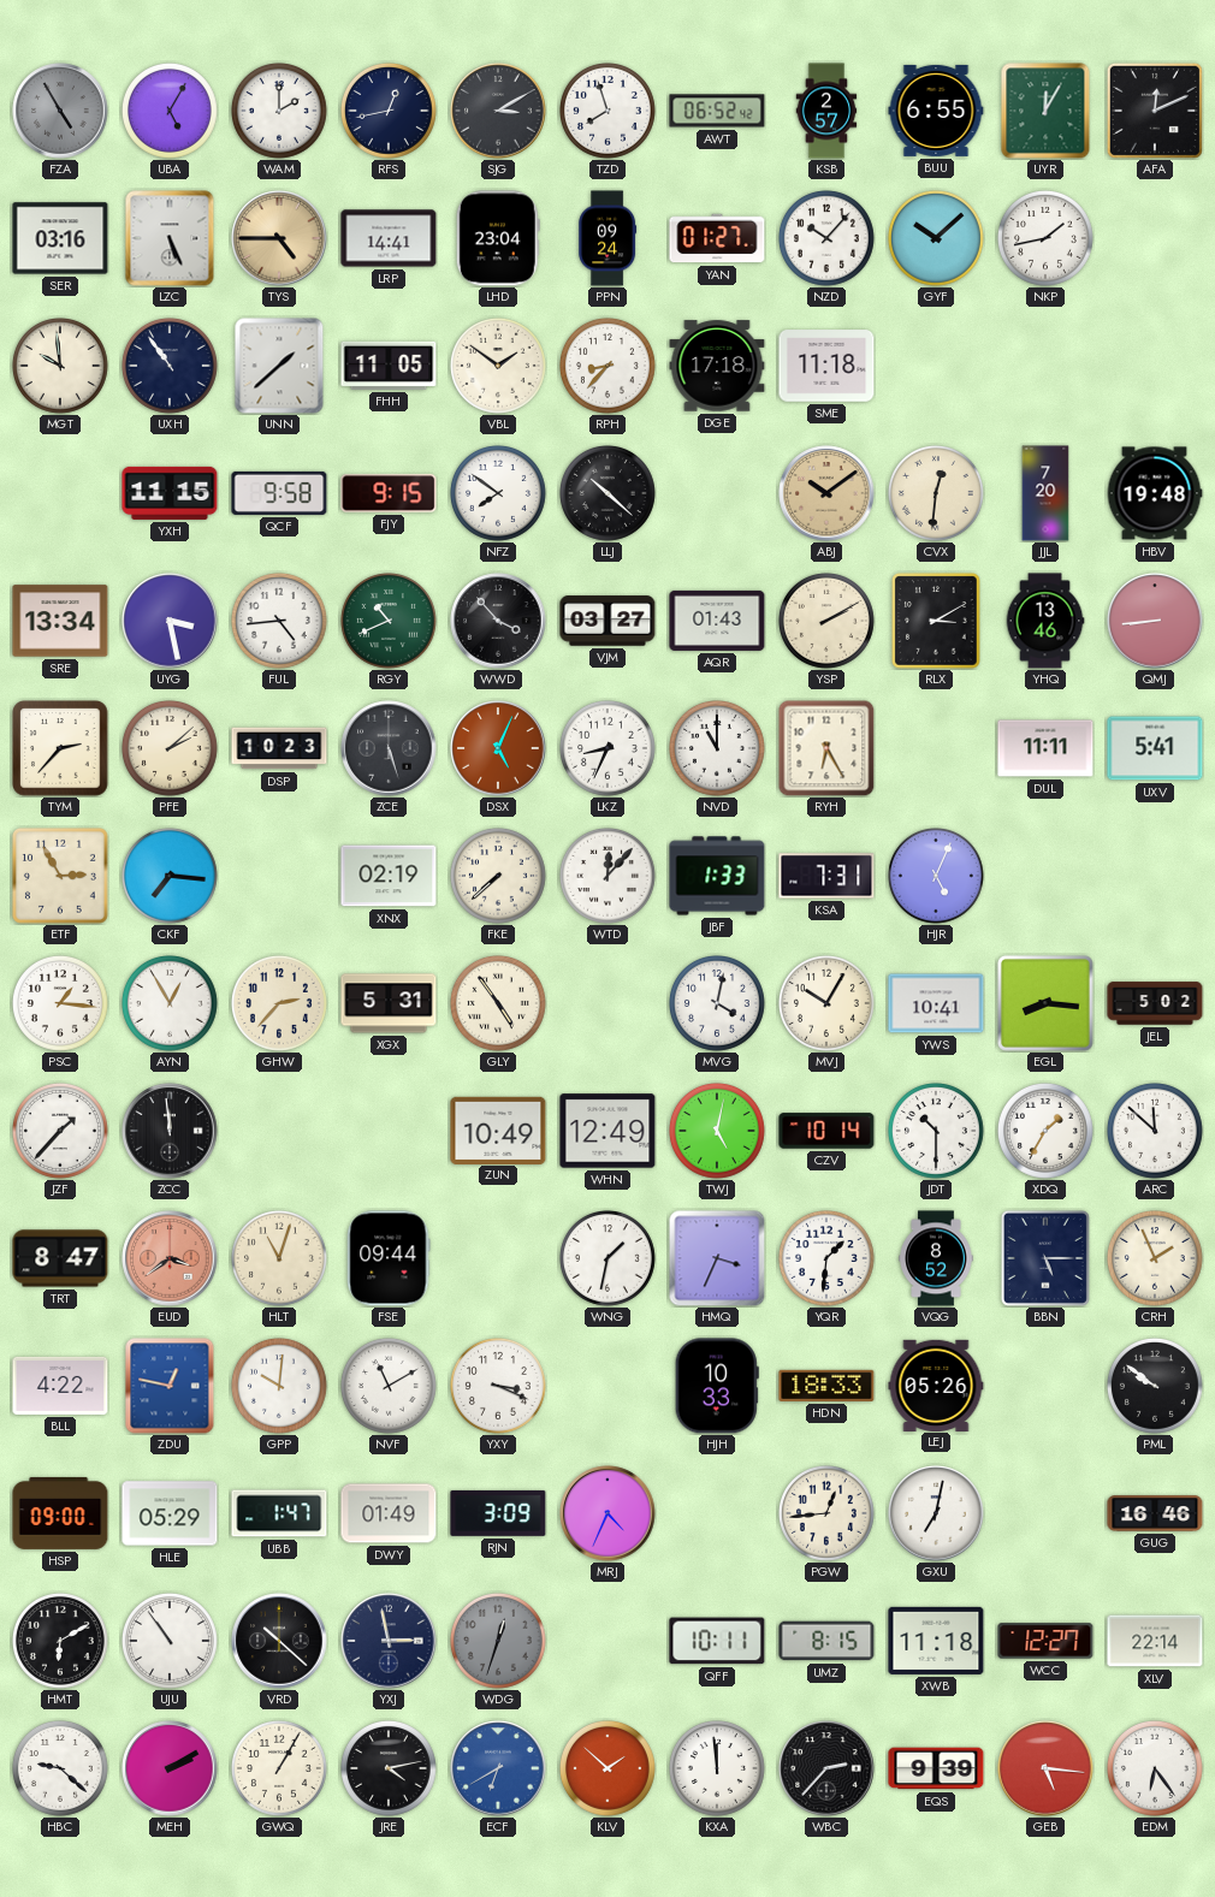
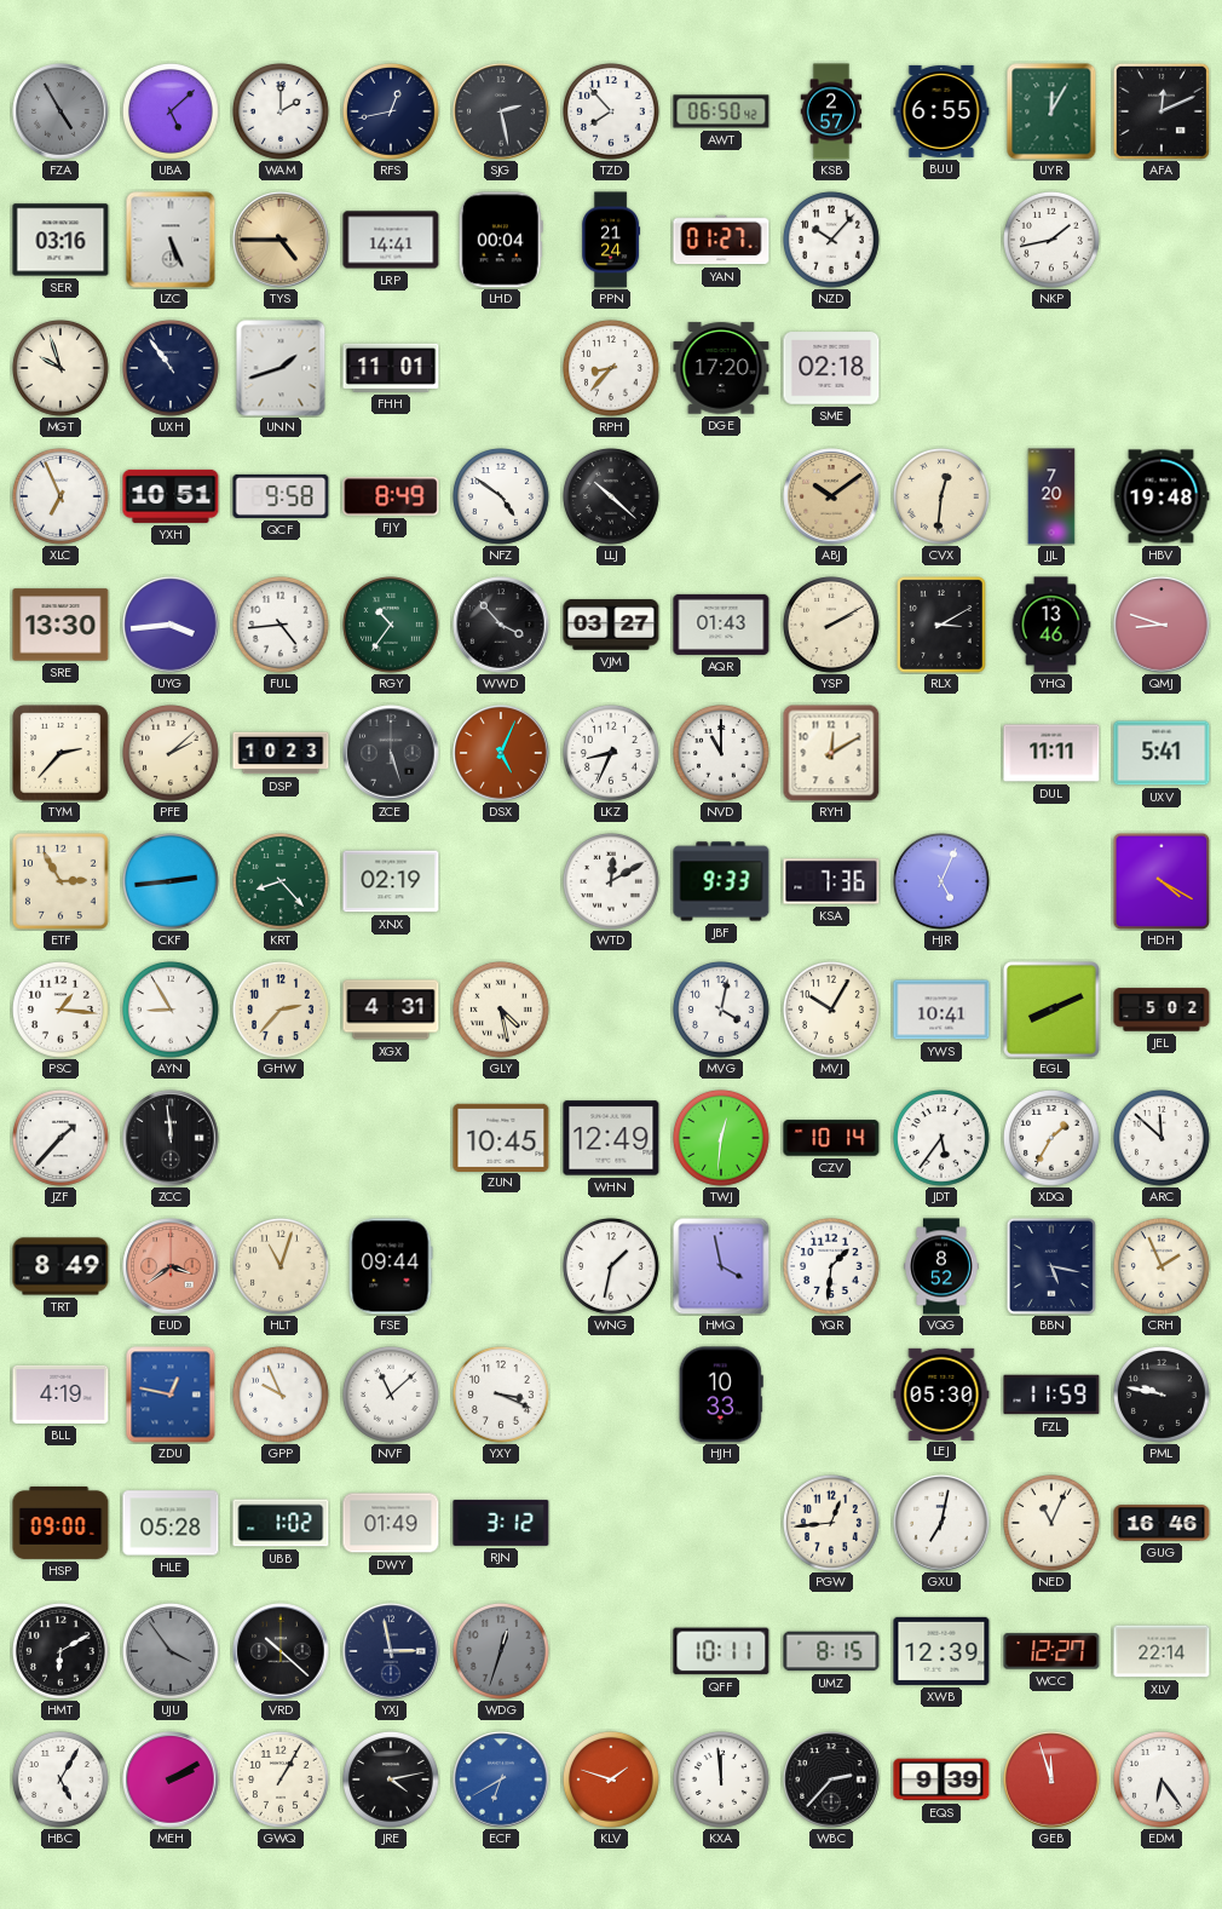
UBA: 5:05 -> 5:08 (172, 113)
SJG: 3:10 -> 2:28 (501, 111)
TZD: 7:57 -> 7:53 (612, 113)
AWT: 06:52 -> 06:50 (721, 111)
LHD: 23:04 -> 00:04 (501, 240)
PPN: 09:24 -> 21:24 (611, 240)
GYF: 10:08 -> none (937, 239)
MGT: 9:59 -> 9:57 (62, 369)
UNN: 1:38 -> 1:42 (281, 368)
FHH: 11:05 -> 11:01 (391, 368)
VBL: 1:51 -> none (499, 367)
DGE: 17:18 -> 17:20 (721, 368)
SME: 11:18 -> 02:18 (831, 368)
XLC: none -> 6:56 (62, 498)
YXH: 11:15 -> 10:51 (171, 496)
FJY: 9:15 -> 8:49 (391, 496)
NFZ: 7:51 -> 4:51 (502, 498)
SRE: 13:34 -> 13:30 (60, 625)
UYG: 3:28 -> 3:44 (171, 625)
RGY: 10:41 -> 10:36 (392, 626)
QMJ: 8:44 -> 8:48 (1162, 625)
RYH: 6:25 -> 12:10 (831, 753)
CKF: 7:16 -> 2:44 (172, 882)
KRT: none -> 8:23 (282, 882)
FKE: 7:38 -> none (499, 877)
WTD: 12:07 -> 12:10 (612, 882)
JBF: 1:33 -> 9:33 (721, 881)
KSA: 7:31 -> 7:36 (831, 881)
HDH: none -> 4:20 (1162, 881)
AYN: 12:55 -> 8:55 (172, 1011)
XGX: 5:31 -> 4:31 (391, 1010)
GLY: 4:54 -> 4:28 (502, 1011)
EGL: 8:16 -> 8:11 (1051, 1010)
ZUN: 10:49 -> 10:45 (501, 1137)
TWJ: 5:02 -> 12:31 (722, 1139)
JDT: 10:30 -> 5:36 (943, 1139)
TRT: 8:47 -> 8:49 (60, 1266)
HMQ: 3:34 -> 3:58 (721, 1266)
BBN: 5:15 -> 5:17 (1051, 1266)
BLL: 4:22 -> 4:19 (60, 1395)
GPP: 10:01 -> 9:56 (282, 1396)
NVF: 11:10 -> 11:08 (392, 1396)
HDN: 18:33 -> none (826, 1386)
LEJ: 05:26 -> 05:30 (941, 1393)
FZL: none -> 11:59 (1051, 1395)
PML: 9:51 -> 9:47 (1163, 1396)
HLE: 05:29 -> 05:28 (171, 1523)
UBB: 1:47 -> 1:02 (281, 1523)
RJN: 3:09 -> 3:12 (501, 1523)
MRJ: 4:34 -> none (607, 1513)
NED: none -> 11:04 (1053, 1524)
UJU: 10:54 -> 3:54 (172, 1652)
UJU dial: white -> grey (172, 1652)
XWB: 11:18 -> 12:39 (941, 1651)
HBC: 9:22 -> 5:05 (62, 1781)
KLV: 1:52 -> 1:48 (612, 1781)
GEB: 5:16 -> 11:57 (1051, 1779)
